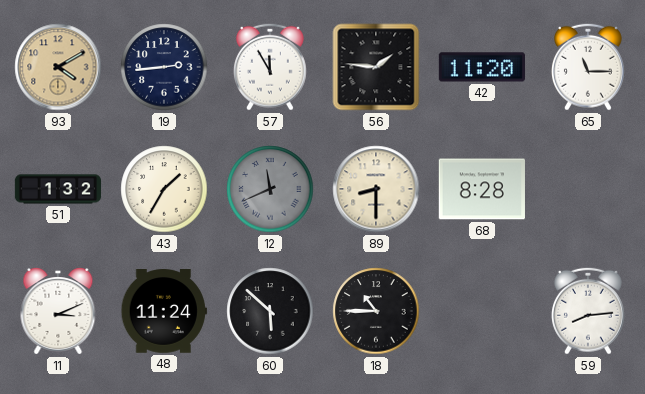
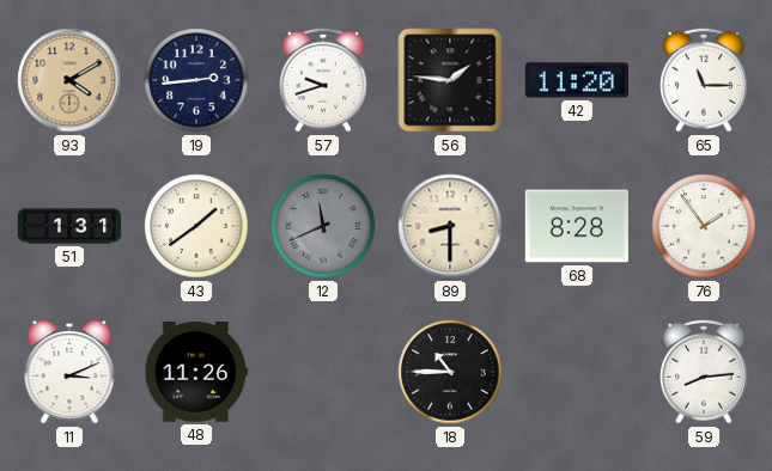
57: 11:55 -> 9:42 (323, 80)
51: 1:32 -> 1:31 (69, 226)
43: 1:35 -> 1:39 (196, 226)
76: none -> 1:54 (704, 226)
48: 11:24 -> 11:26 (196, 372)
60: 5:52 -> none (270, 311)
